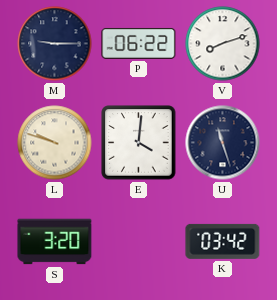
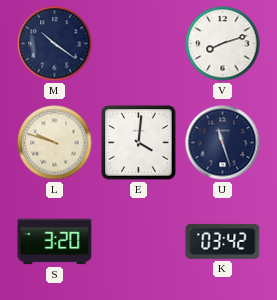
M: 9:15 -> 10:21 (55, 44)
P: 06:22 -> none (139, 43)
